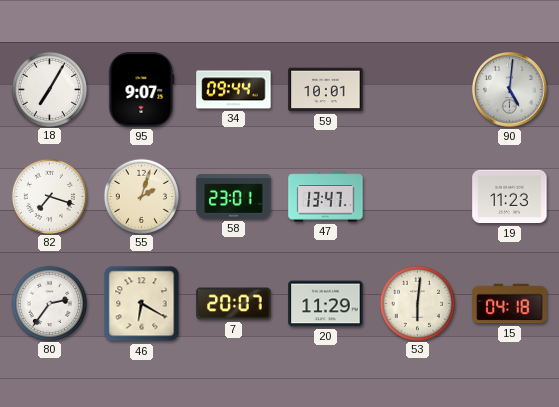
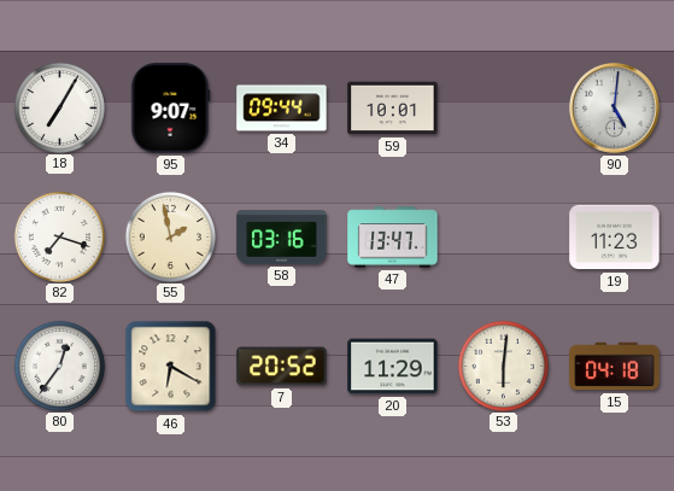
55: 2:03 -> 1:58 (170, 236)
58: 23:01 -> 03:16 (282, 238)
80: 2:36 -> 12:36 (59, 366)
7: 20:07 -> 20:52 (282, 367)
